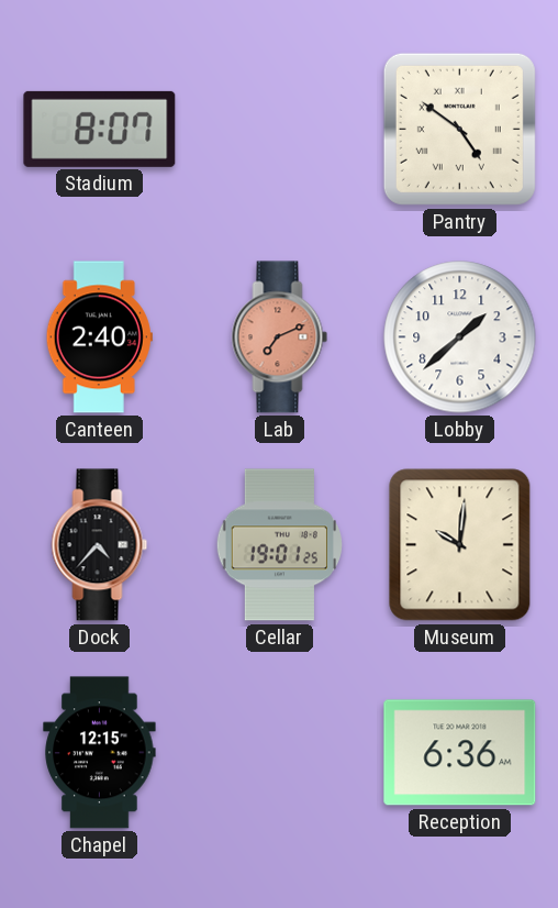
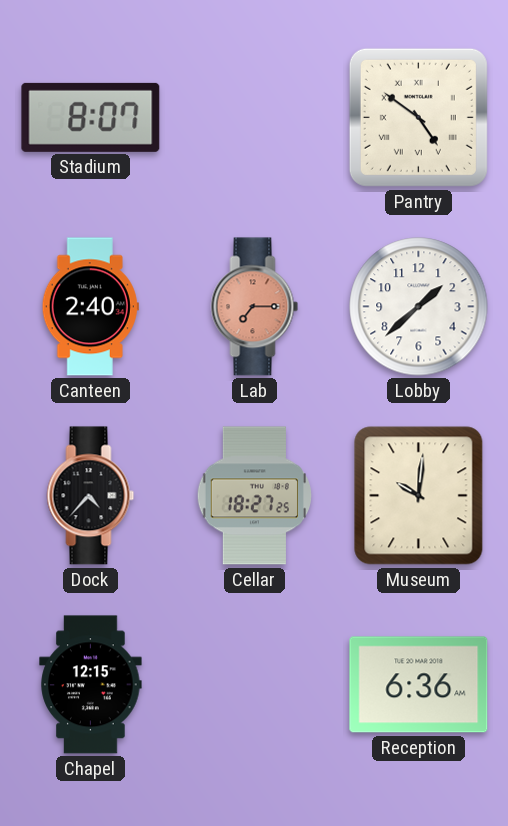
Lab: 7:11 -> 7:15 (255, 307)
Cellar: 19:01 -> 18:27 (254, 496)
